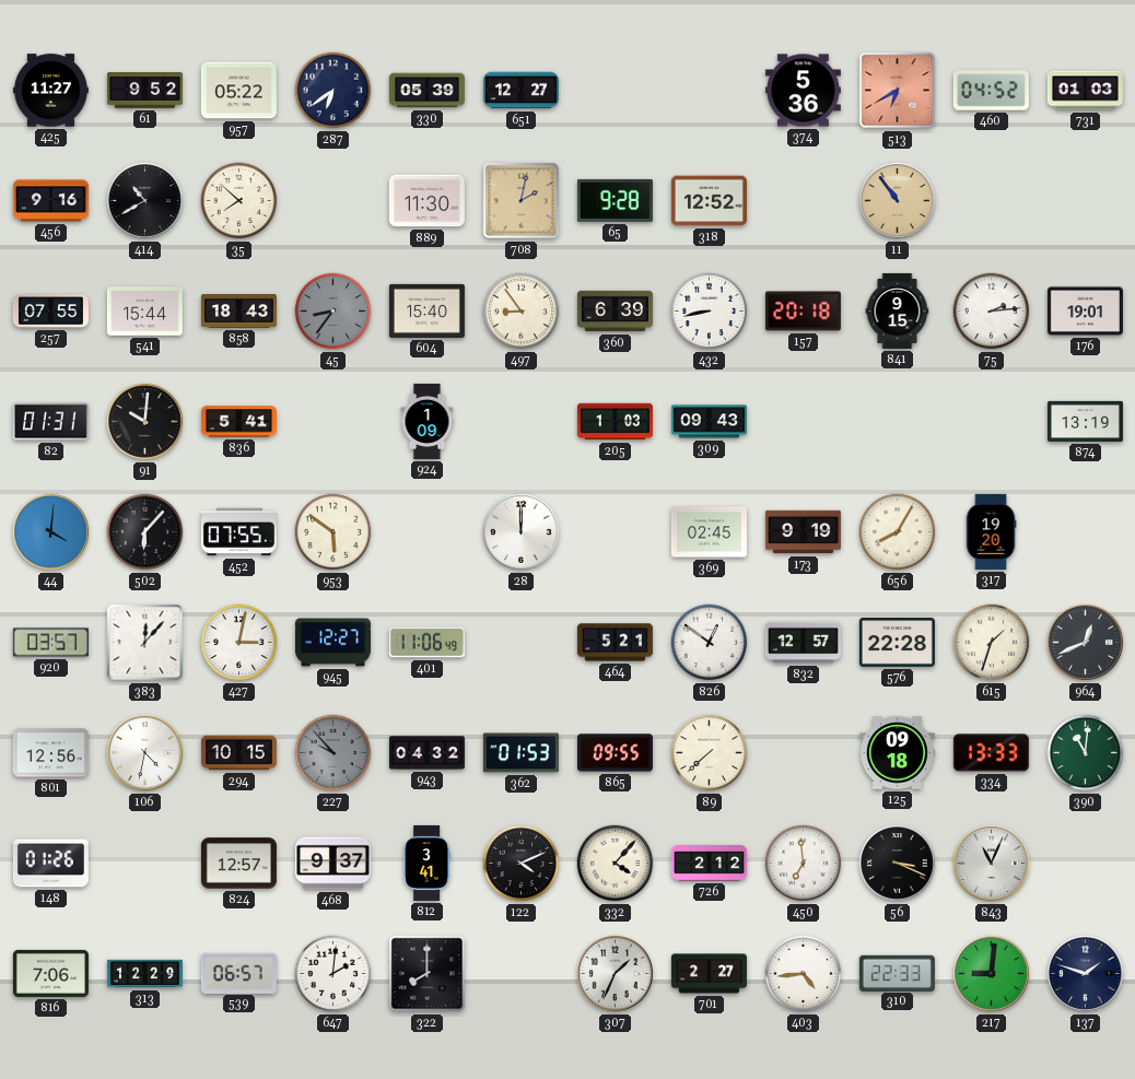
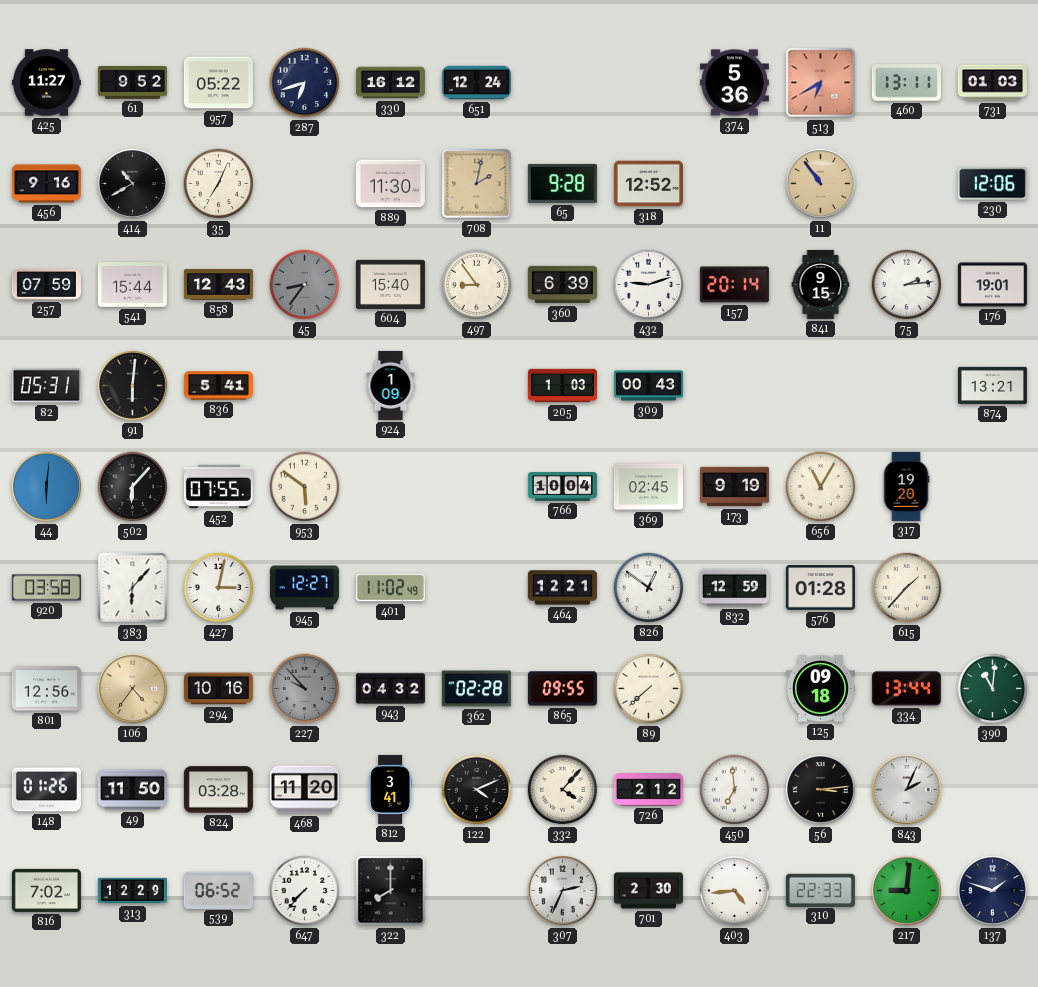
287: 6:39 -> 6:42 (305, 83)
330: 05:39 -> 16:12 (390, 83)
651: 12:27 -> 12:24 (476, 83)
460: 04:52 -> 13:11 (906, 83)
35: 7:52 -> 7:04 (219, 184)
230: none -> 12:06 (992, 184)
257: 07:55 -> 07:59 (46, 285)
858: 18:43 -> 12:43 (218, 285)
432: 8:43 -> 9:12 (649, 285)
157: 20:18 -> 20:14 (734, 285)
82: 01:31 -> 05:31 (46, 386)
91: 10:01 -> 6:01 (133, 386)
309: 09:43 -> 00:43 (648, 386)
874: 13:19 -> 13:21 (992, 385)
44: 4:01 -> 6:01 (47, 487)
28: 12:00 -> none (522, 532)
766: none -> 10:04 (562, 487)
656: 8:05 -> 11:05 (821, 487)
920: 03:57 -> 03:58 (46, 588)
383: 12:07 -> 6:07 (133, 588)
401: 11:06 -> 11:02 (390, 588)
464: 5:21 -> 12:21 (562, 588)
832: 12:57 -> 12:59 (734, 588)
576: 22:28 -> 01:28 (820, 588)
615: 1:33 -> 1:37 (907, 588)
964: 12:41 -> none (1086, 643)
106: 4:32 -> 4:36 (133, 689)
106 dial: white -> champagne (133, 689)
294: 10:15 -> 10:16 (218, 689)
362: 01:53 -> 02:28 (476, 689)
334: 13:33 -> 13:44 (906, 689)
49: none -> 11:50 (132, 790)
824: 12:57 -> 03:28 (218, 790)
468: 9:37 -> 11:20 (304, 790)
56: 3:19 -> 3:14 (821, 790)
843: 11:04 -> 2:04 (907, 790)
816: 7:06 -> 7:02 (46, 890)
539: 06:57 -> 06:52 (218, 890)
647: 2:01 -> 7:37 (305, 891)
307: 1:34 -> 2:34 (563, 891)
701: 2:27 -> 2:30 (648, 891)
